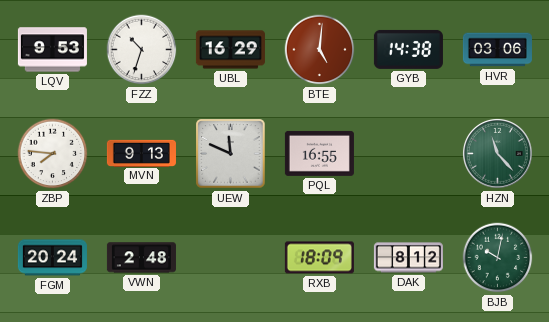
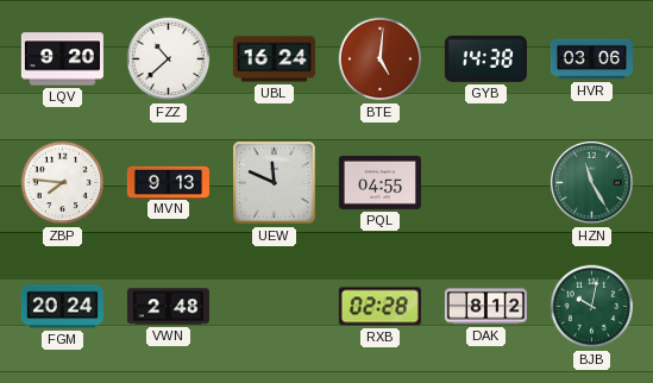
LQV: 9:53 -> 9:20 (62, 59)
FZZ: 10:33 -> 10:38 (169, 59)
UBL: 16:29 -> 16:24 (274, 59)
PQL: 16:55 -> 04:55 (379, 182)
HZN: 11:23 -> 11:25 (591, 182)
RXB: 18:09 -> 02:28 (379, 307)
